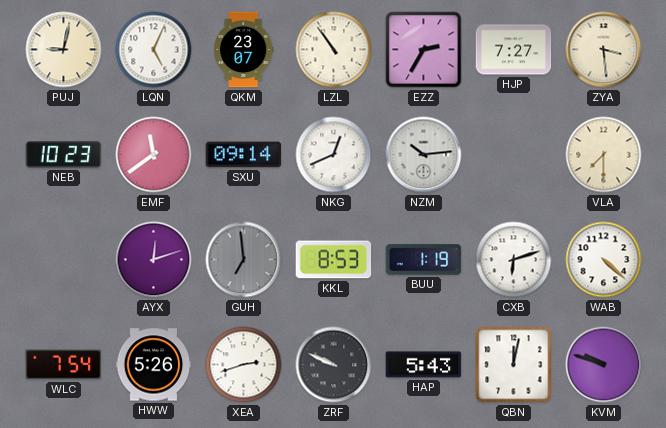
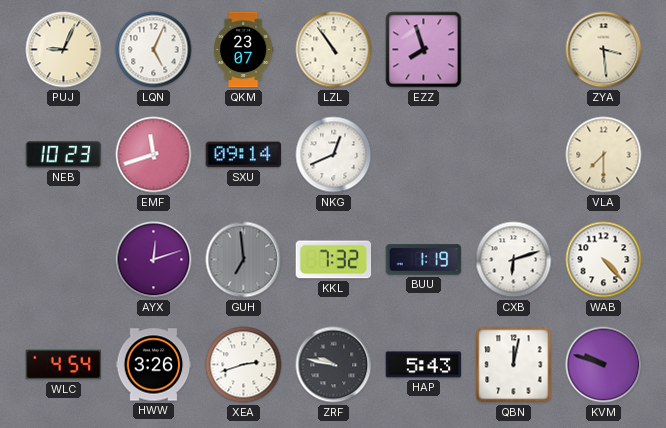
PUJ: 9:02 -> 9:04 (64, 50)
EZZ: 2:35 -> 7:57 (424, 50)
HJP: 7:27 -> none (514, 50)
EMF: 11:39 -> 11:42 (154, 155)
NZM: 10:14 -> none (424, 155)
KKL: 8:53 -> 7:32 (334, 260)
WAB: 4:22 -> 4:23 (604, 260)
WLC: 7:54 -> 4:54 (64, 365)
HWW: 5:26 -> 3:26 (154, 365)
ZRF: 9:49 -> 9:47 (334, 365)
